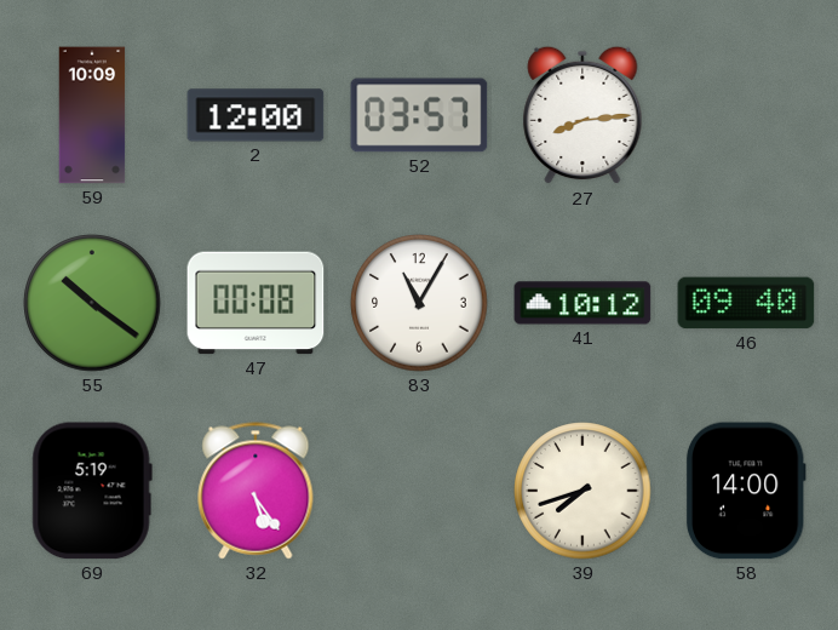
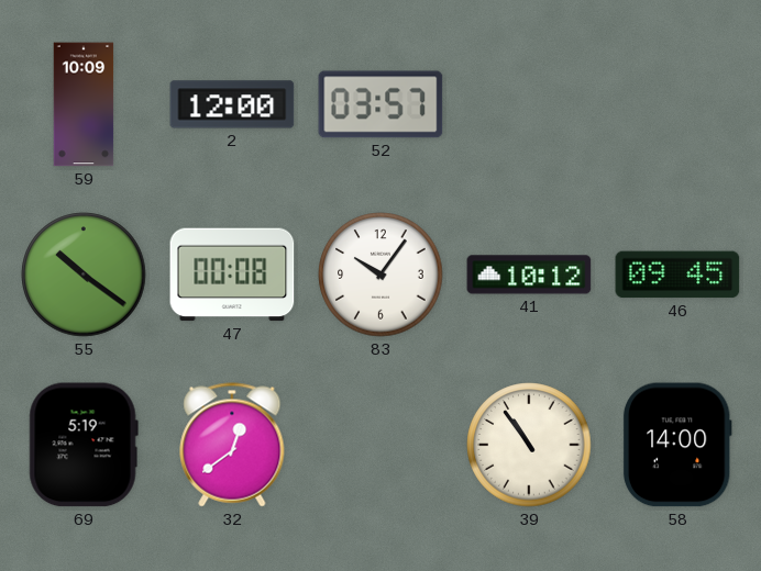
27: 8:14 -> none (582, 115)
83: 11:05 -> 10:06 (380, 275)
46: 09:40 -> 09:45 (677, 275)
32: 5:24 -> 12:39 (232, 445)
39: 7:42 -> 10:54 (529, 445)
